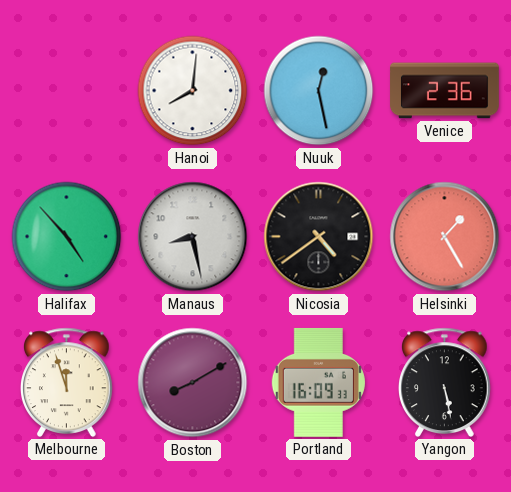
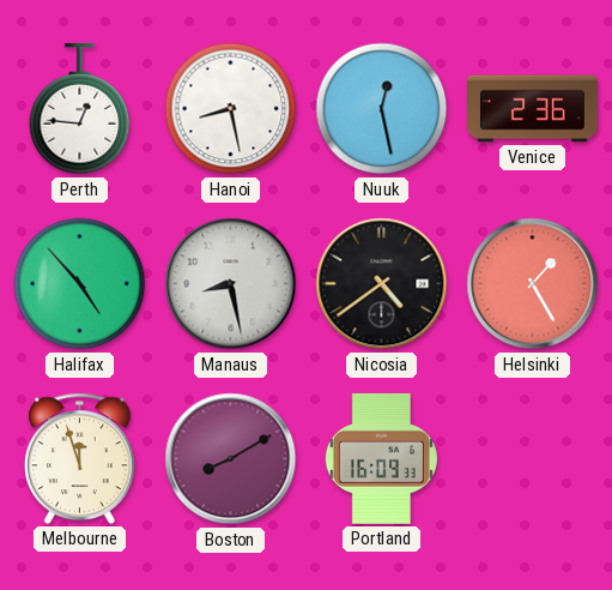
Perth: none -> 12:46 (80, 110)
Hanoi: 8:01 -> 8:28 (231, 109)
Yangon: 5:28 -> none (445, 382)
